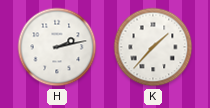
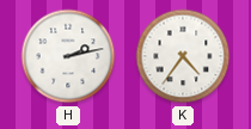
K: 1:37 -> 4:36 (183, 56)
